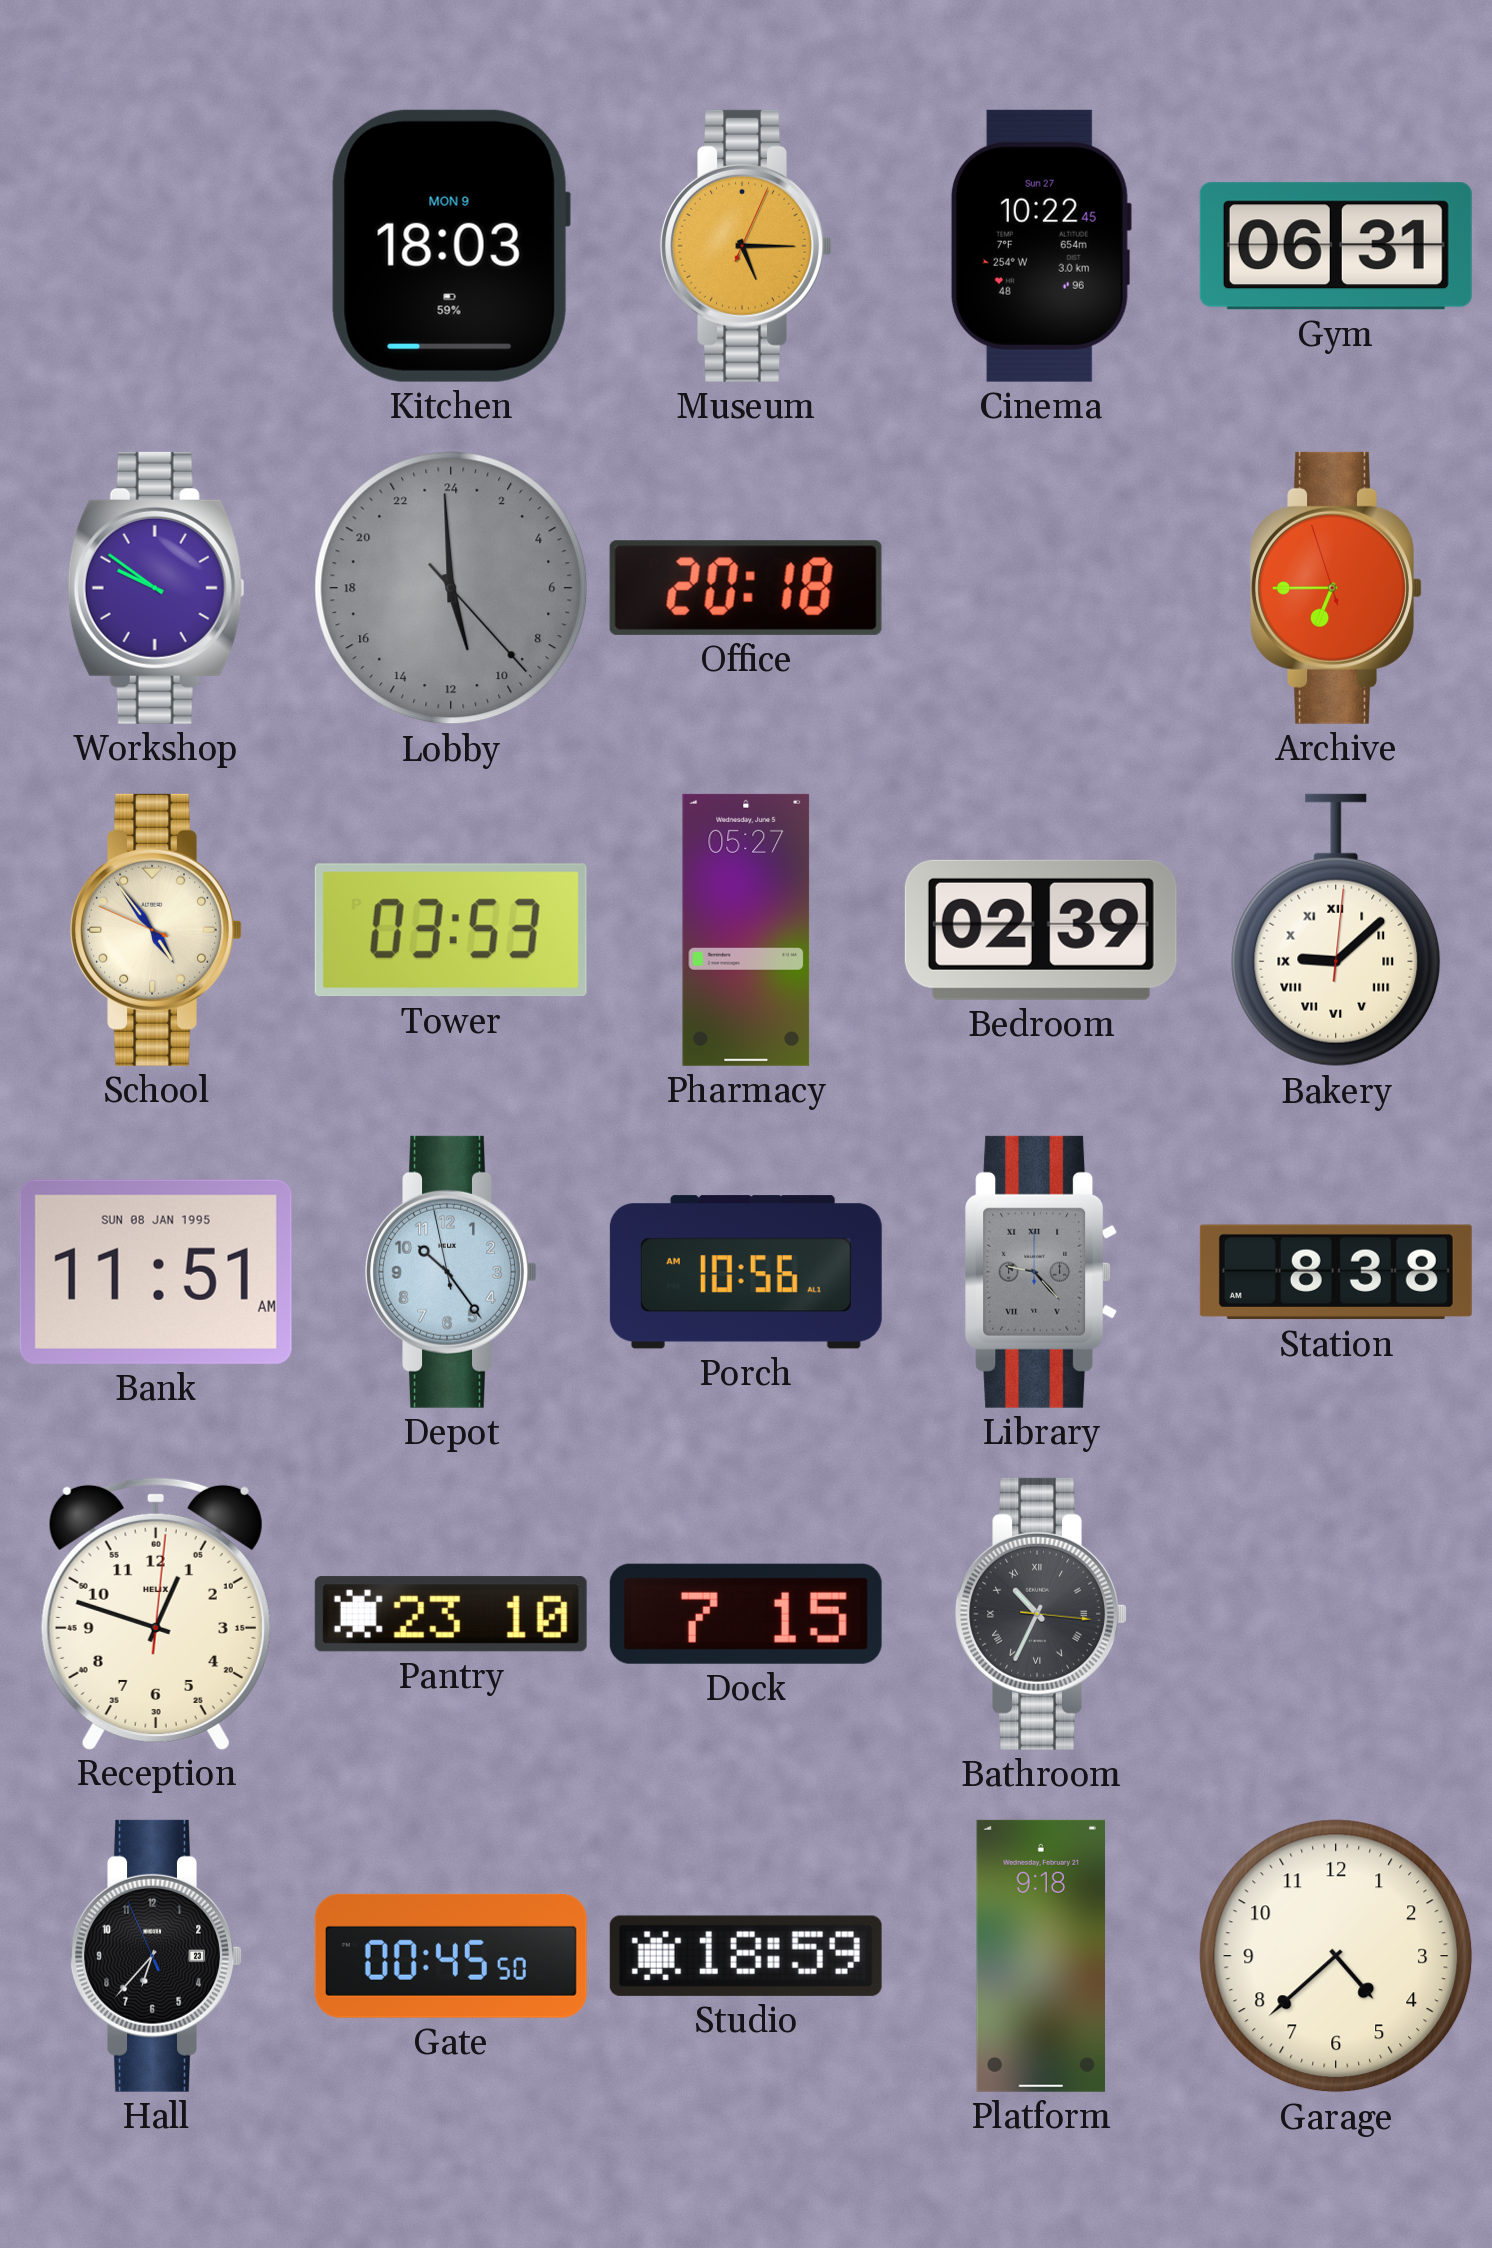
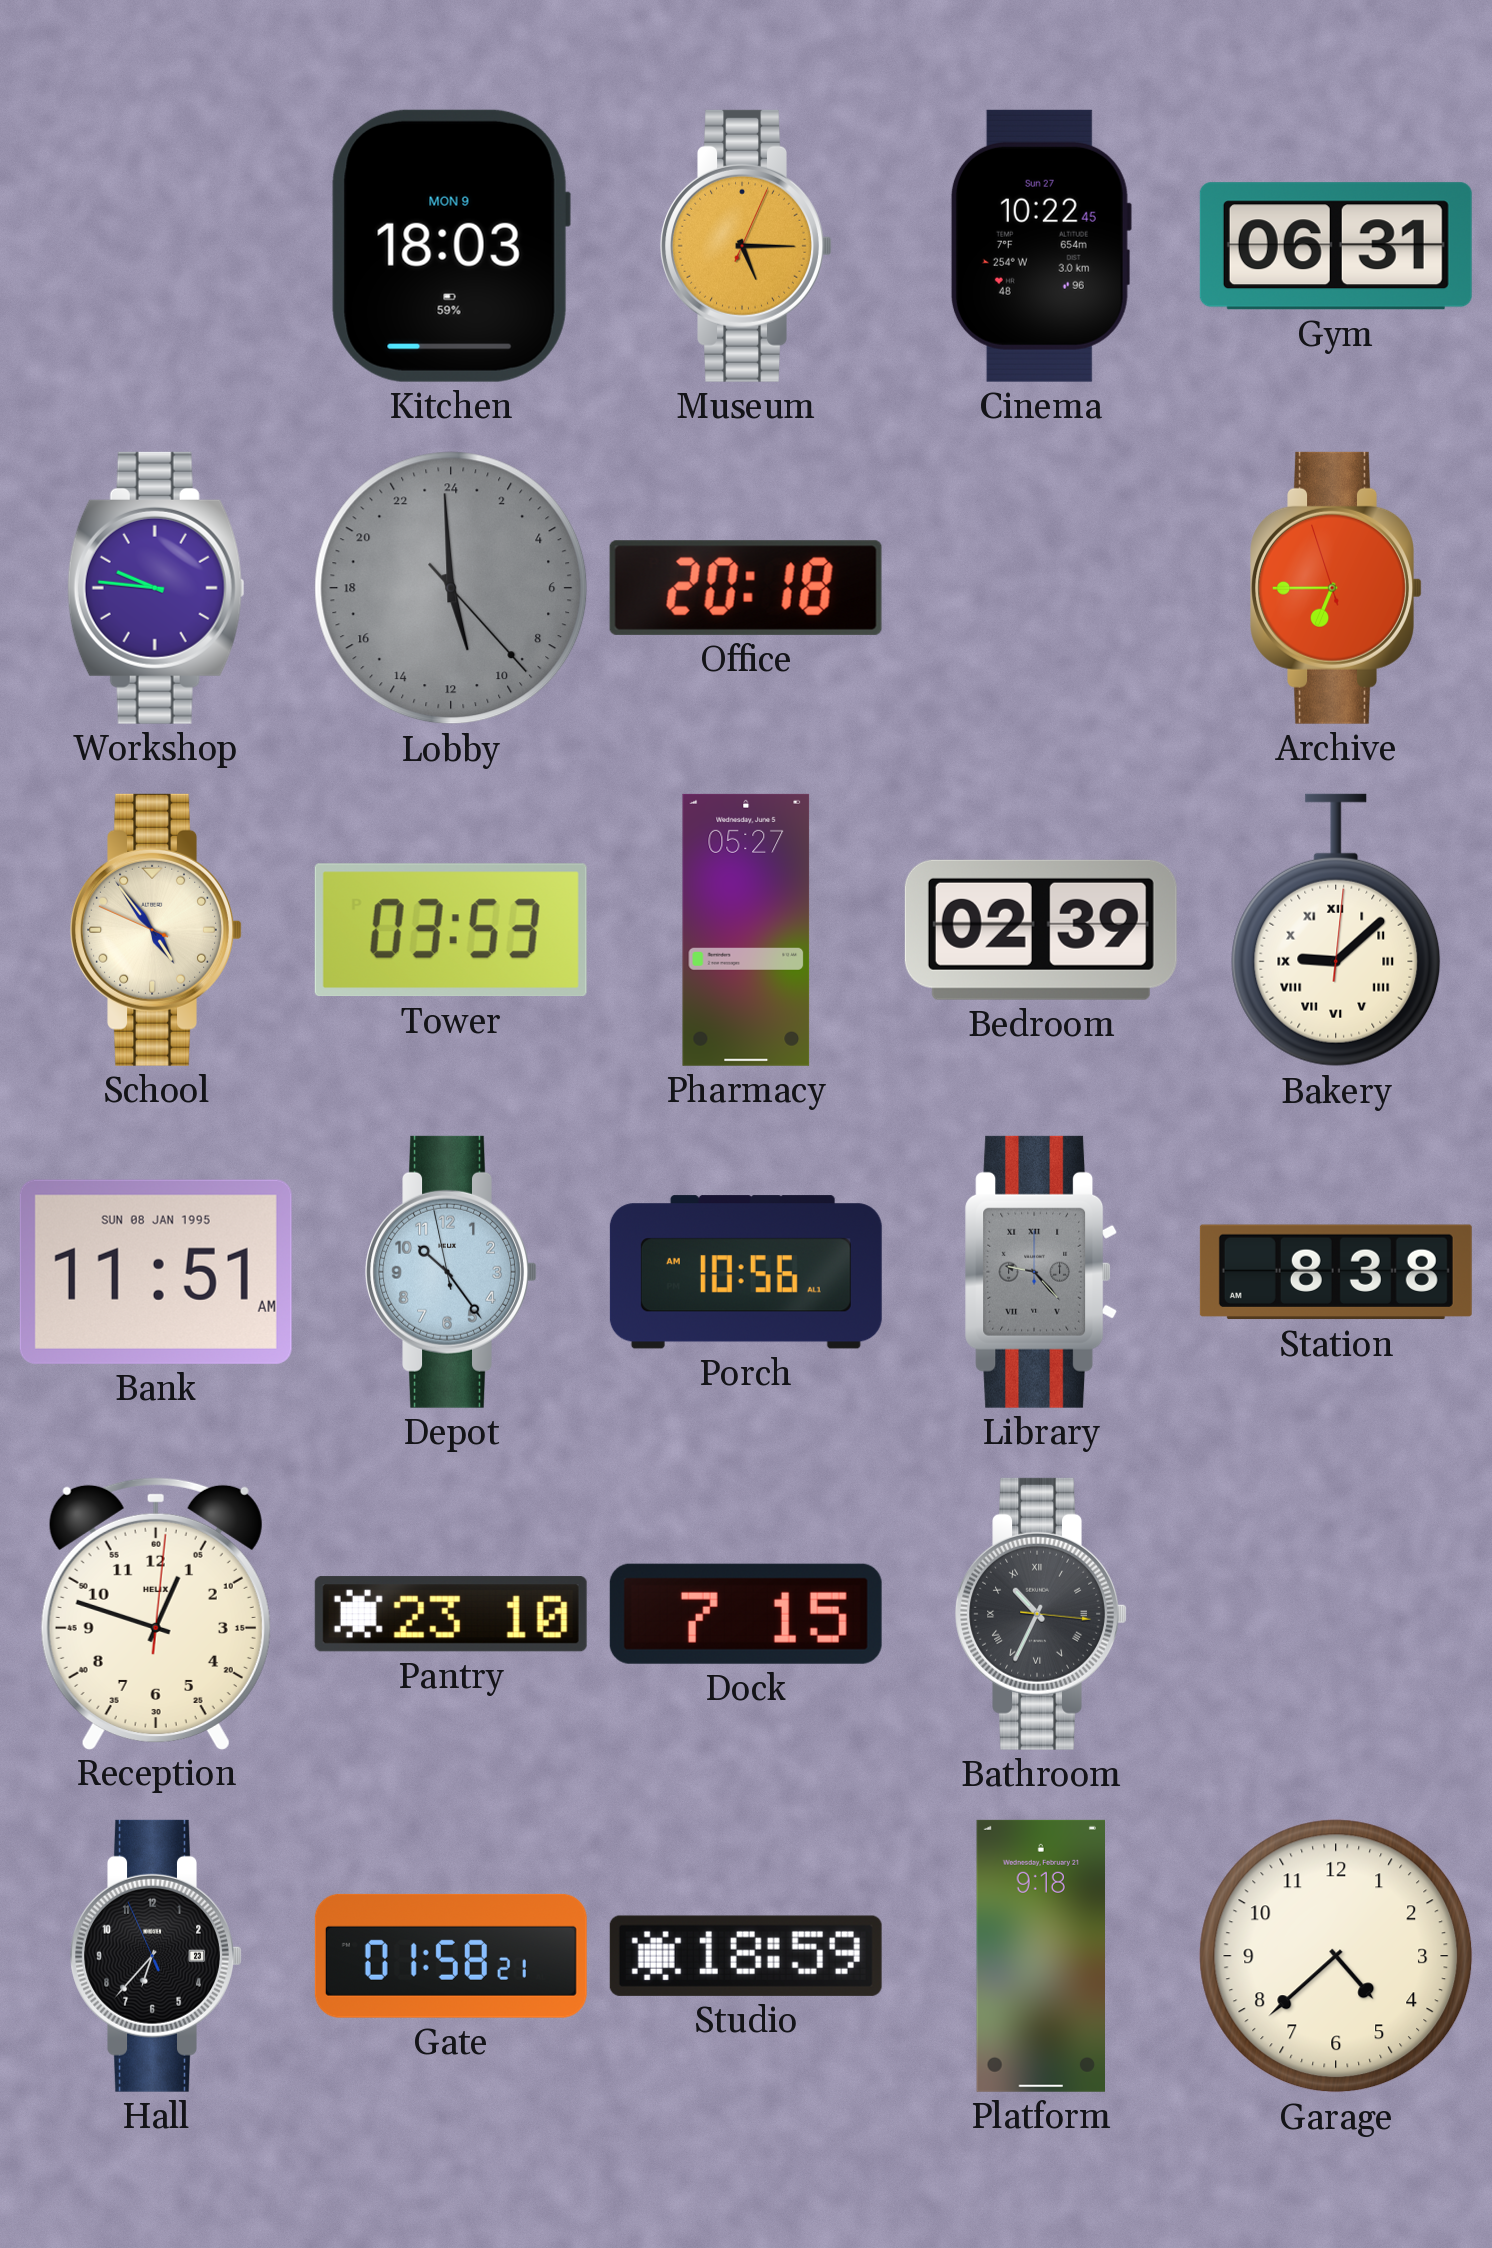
Workshop: 9:51 -> 9:46 (156, 588)
Gate: 00:45 -> 01:58 (451, 1956)
